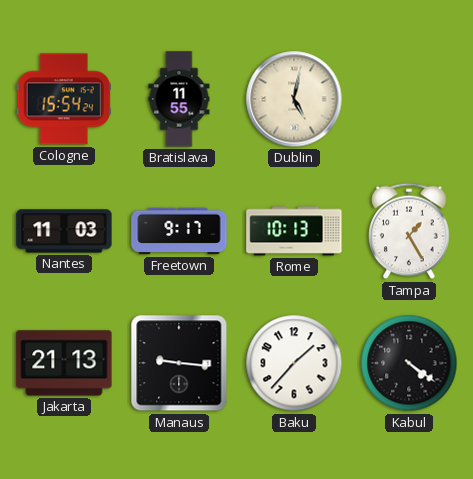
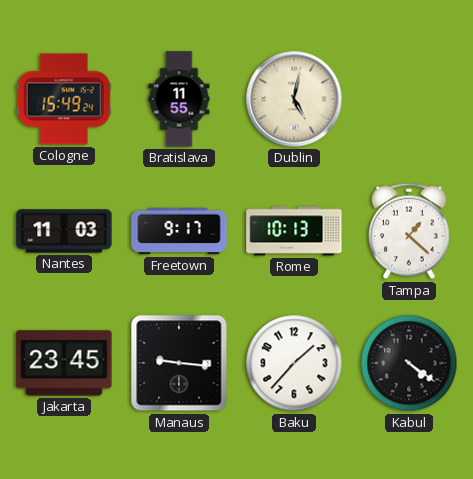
Cologne: 15:54 -> 15:49 (64, 99)
Tampa: 1:25 -> 1:22 (409, 231)
Jakarta: 21:13 -> 23:45 (64, 363)
